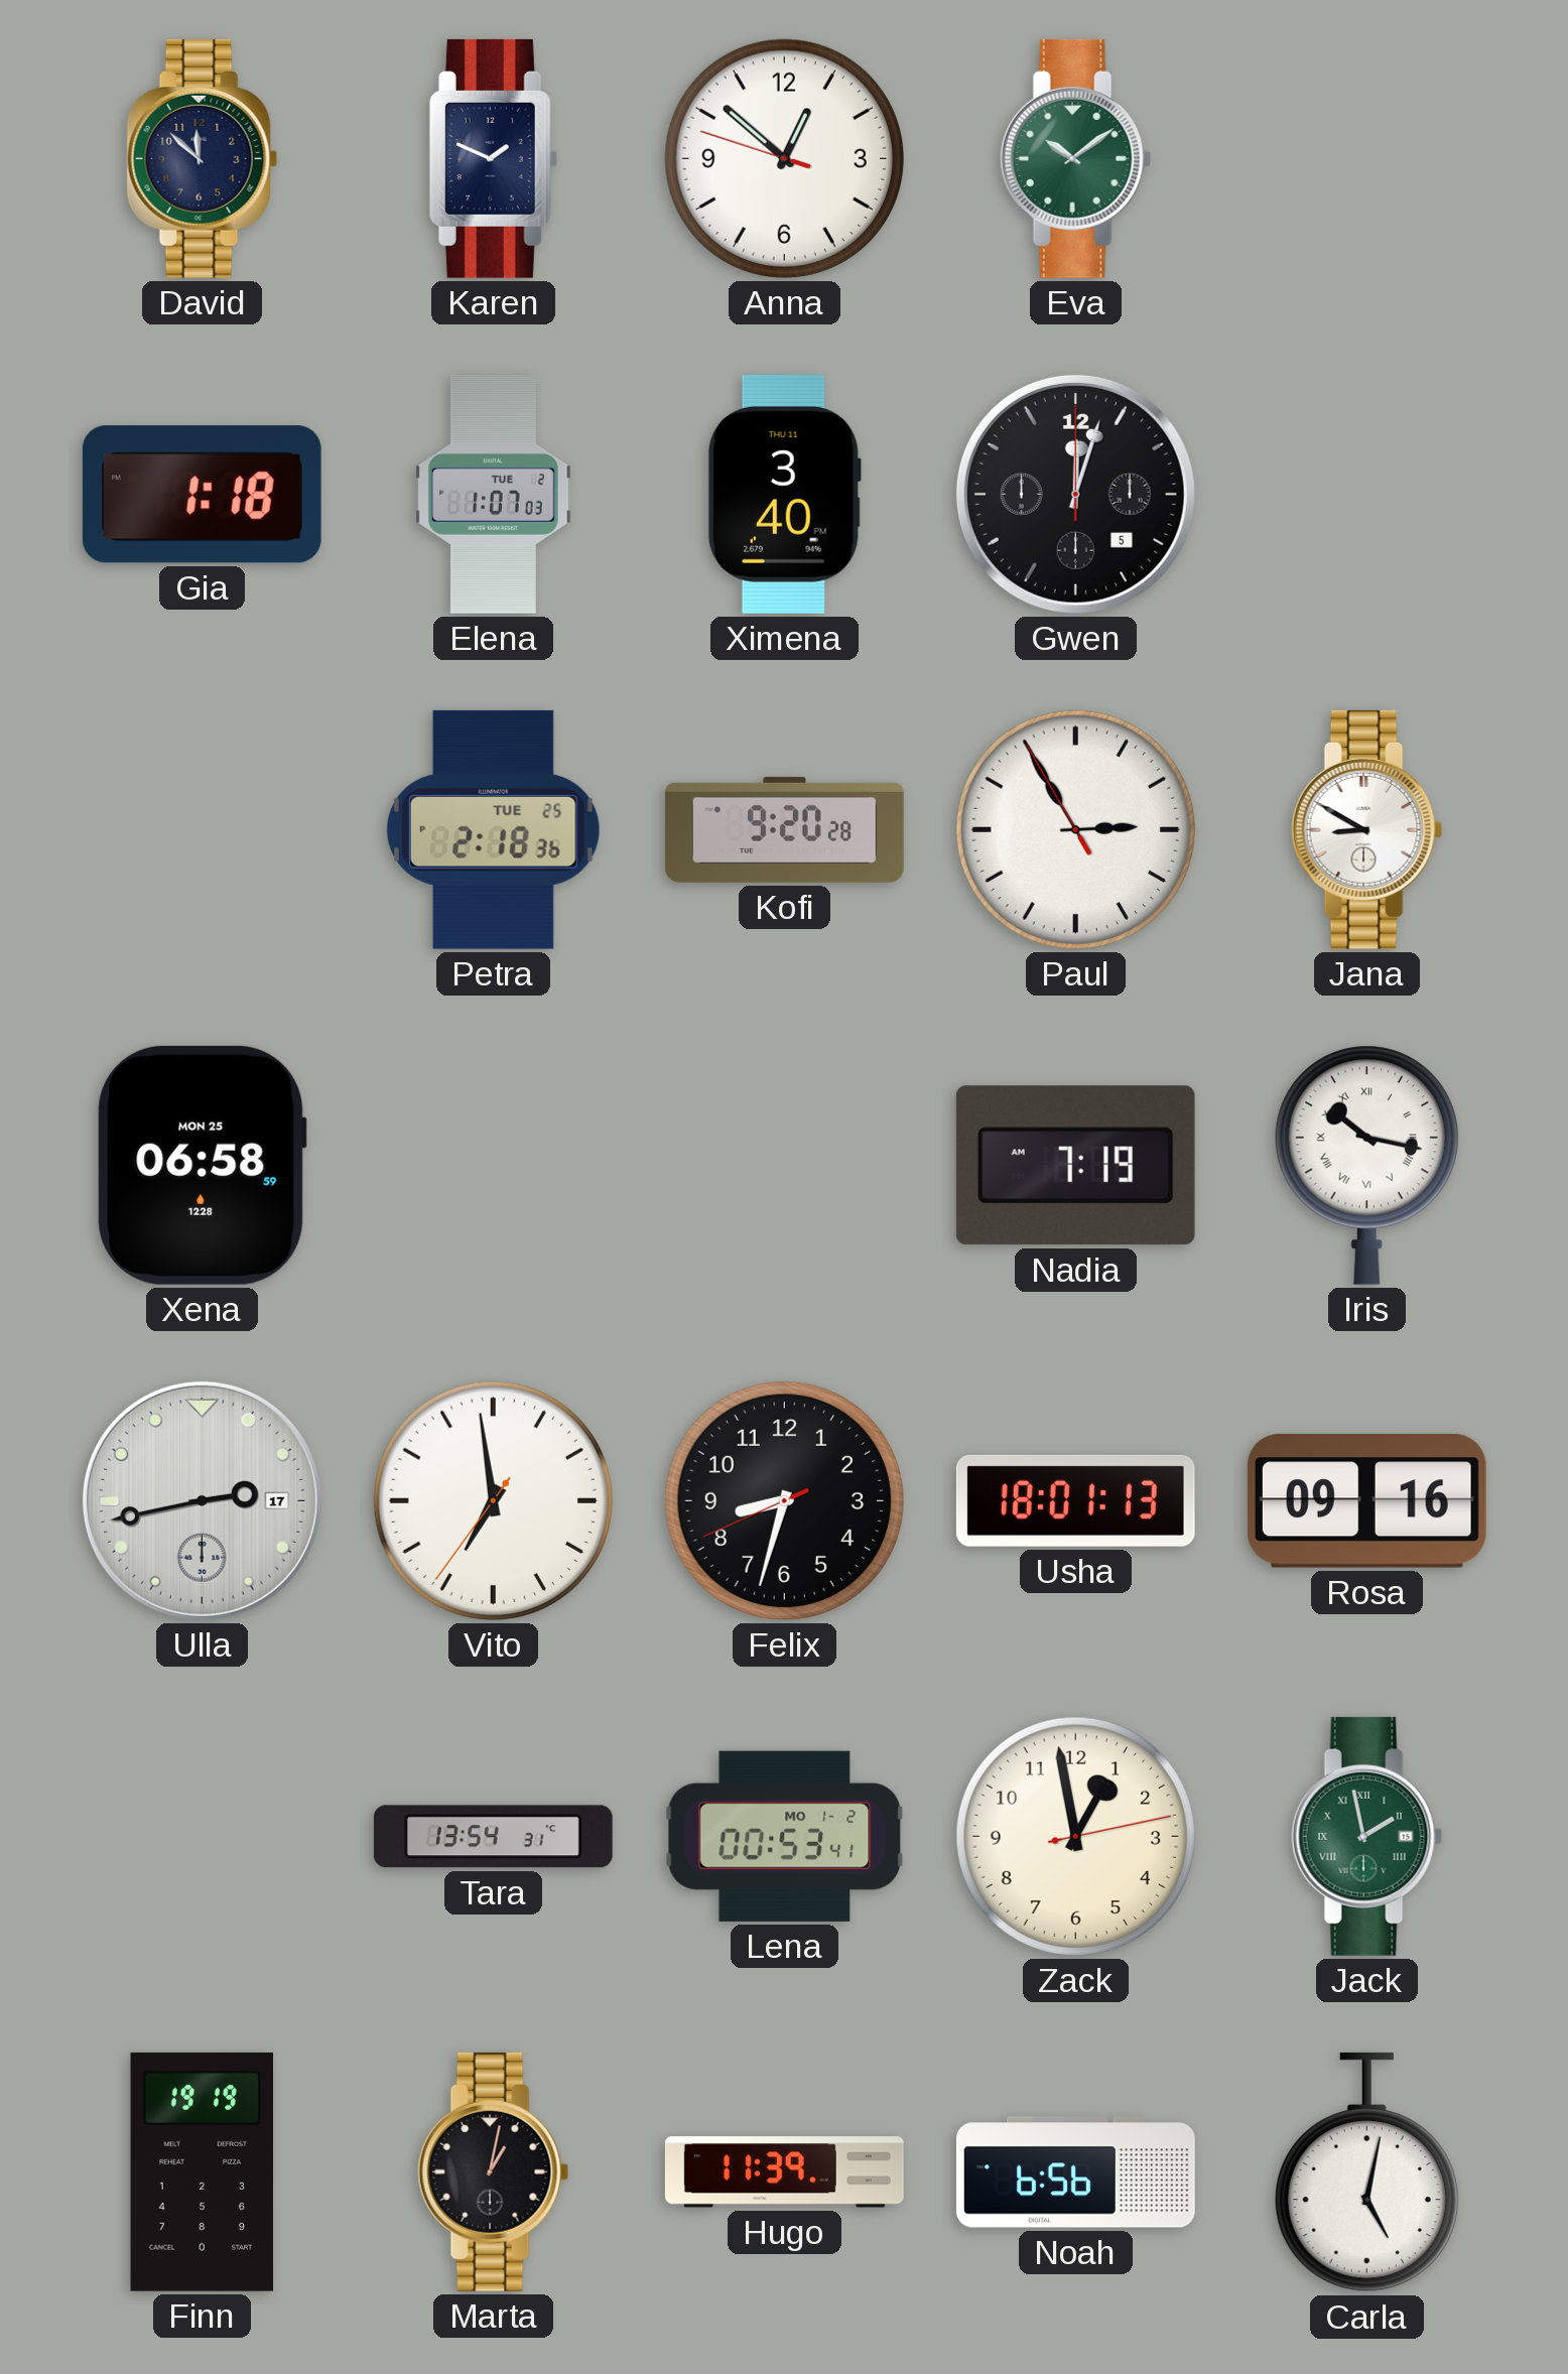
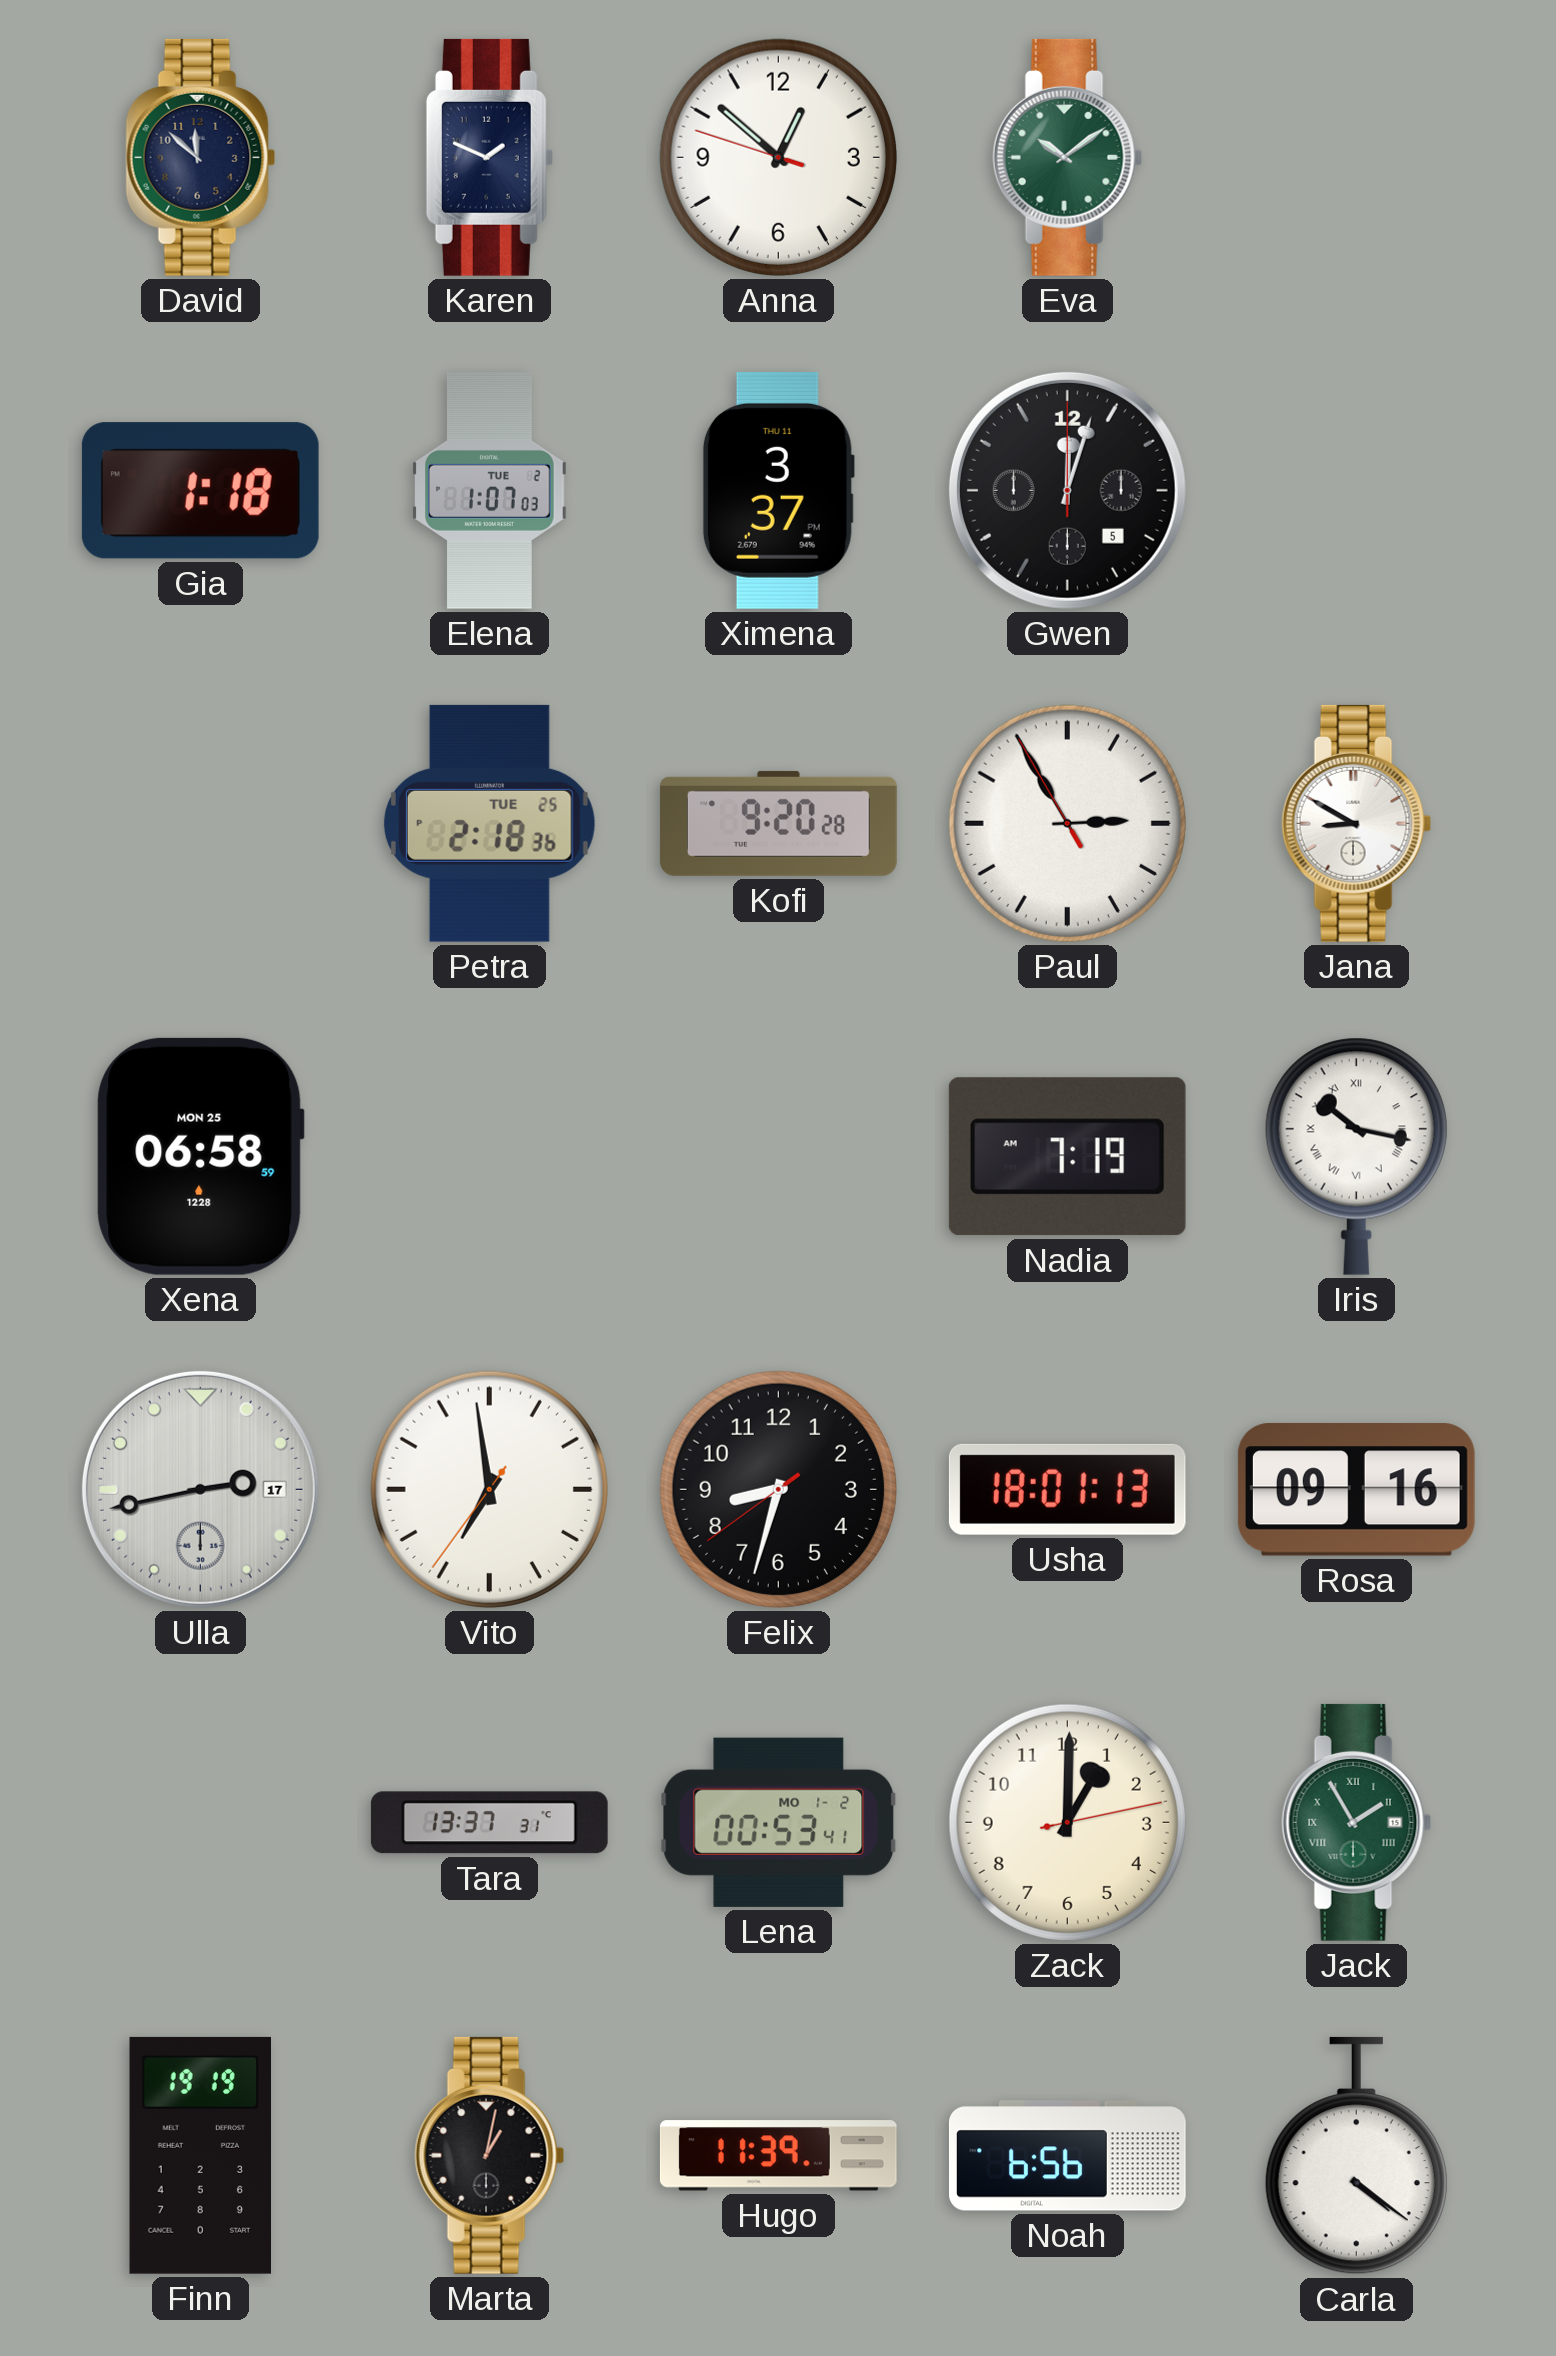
Ximena: 3:40 -> 3:37 (778, 490)
Felix: 8:32:41 -> 8:32:39 (778, 1489)
Tara: 13:54 -> 13:37 (489, 1823)
Zack: 12:58 -> 1:00 (1067, 1822)
Jack: 1:58 -> 1:55 (1357, 1822)
Carla: 5:02 -> 4:21 (1356, 2156)
